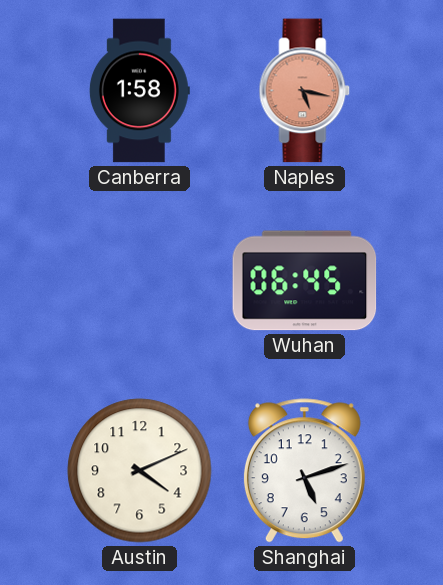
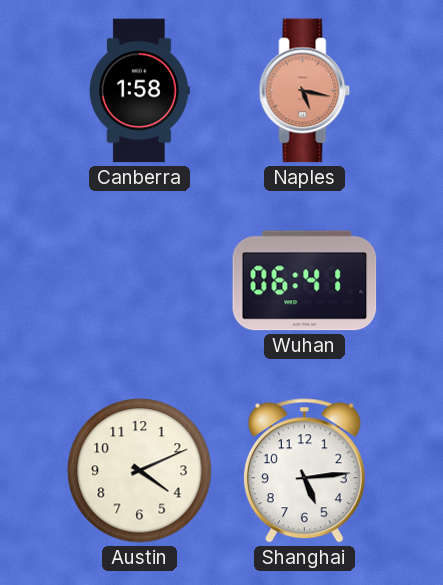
Wuhan: 06:45 -> 06:41 (305, 281)
Shanghai: 5:12 -> 5:14 (304, 471)
